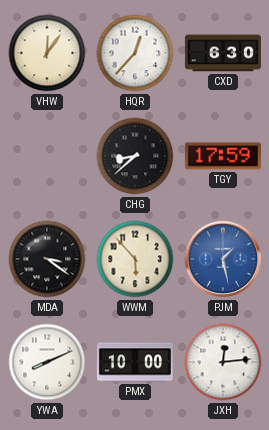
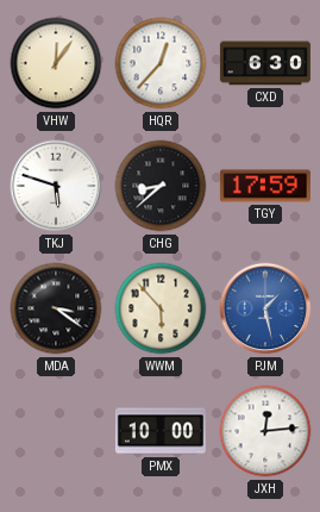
TKJ: none -> 5:48 (56, 186)
YWA: 8:11 -> none (47, 362)
